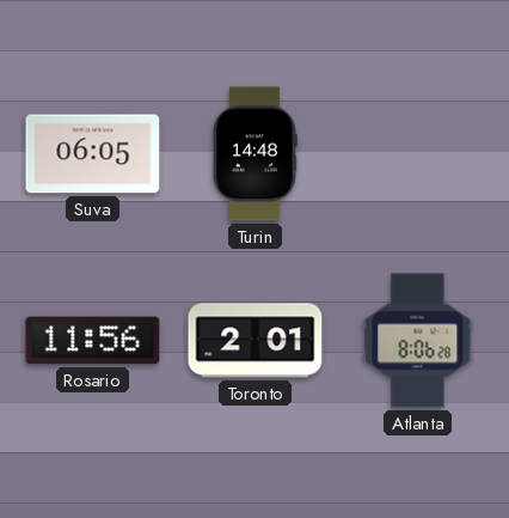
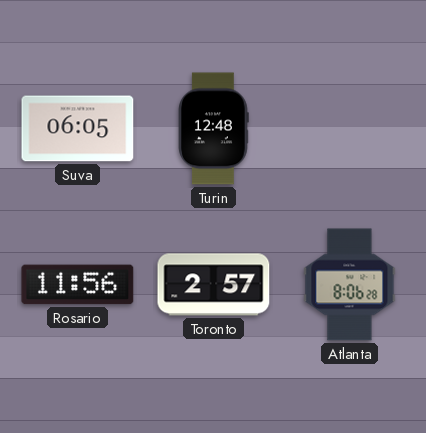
Turin: 14:48 -> 12:48 (214, 129)
Toronto: 2:01 -> 2:57 (214, 285)
